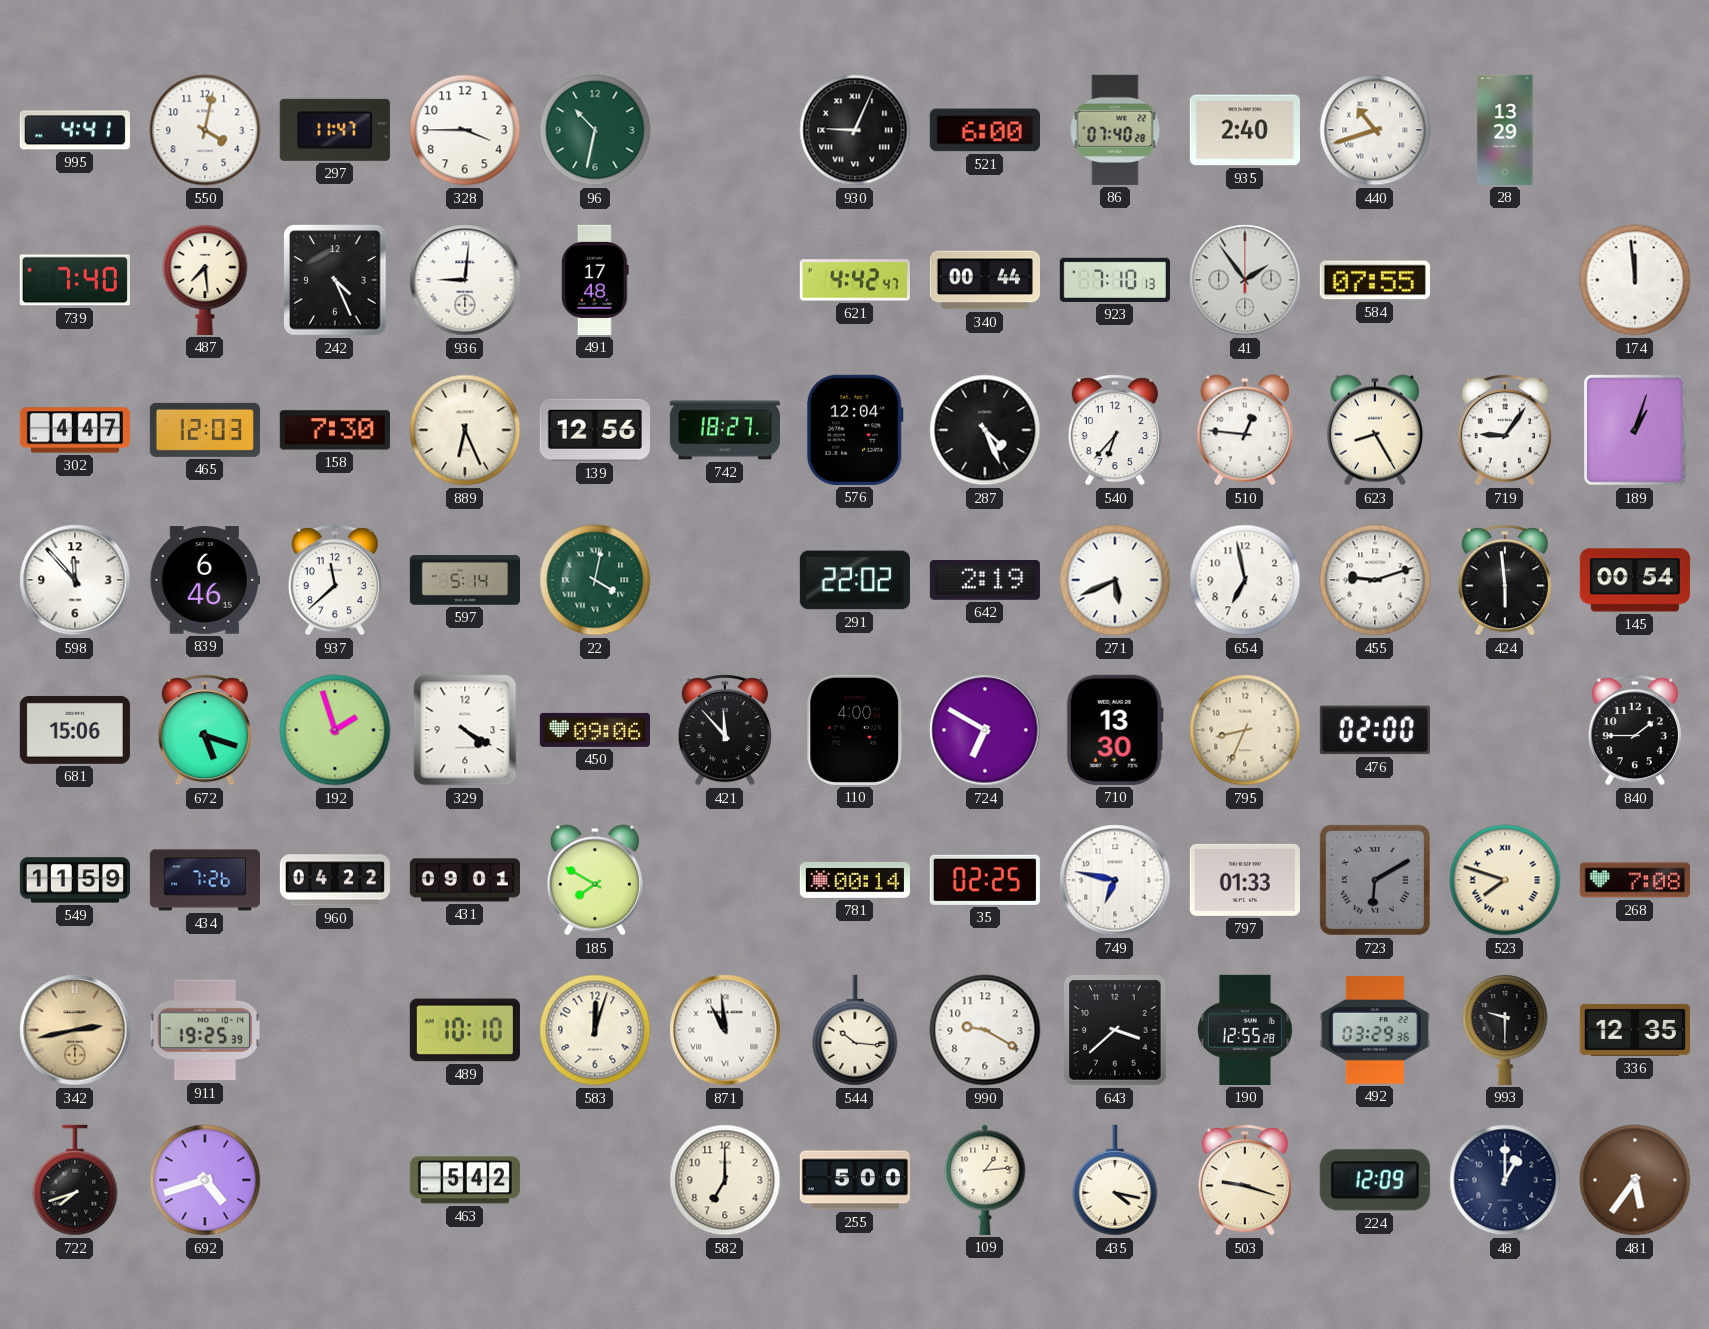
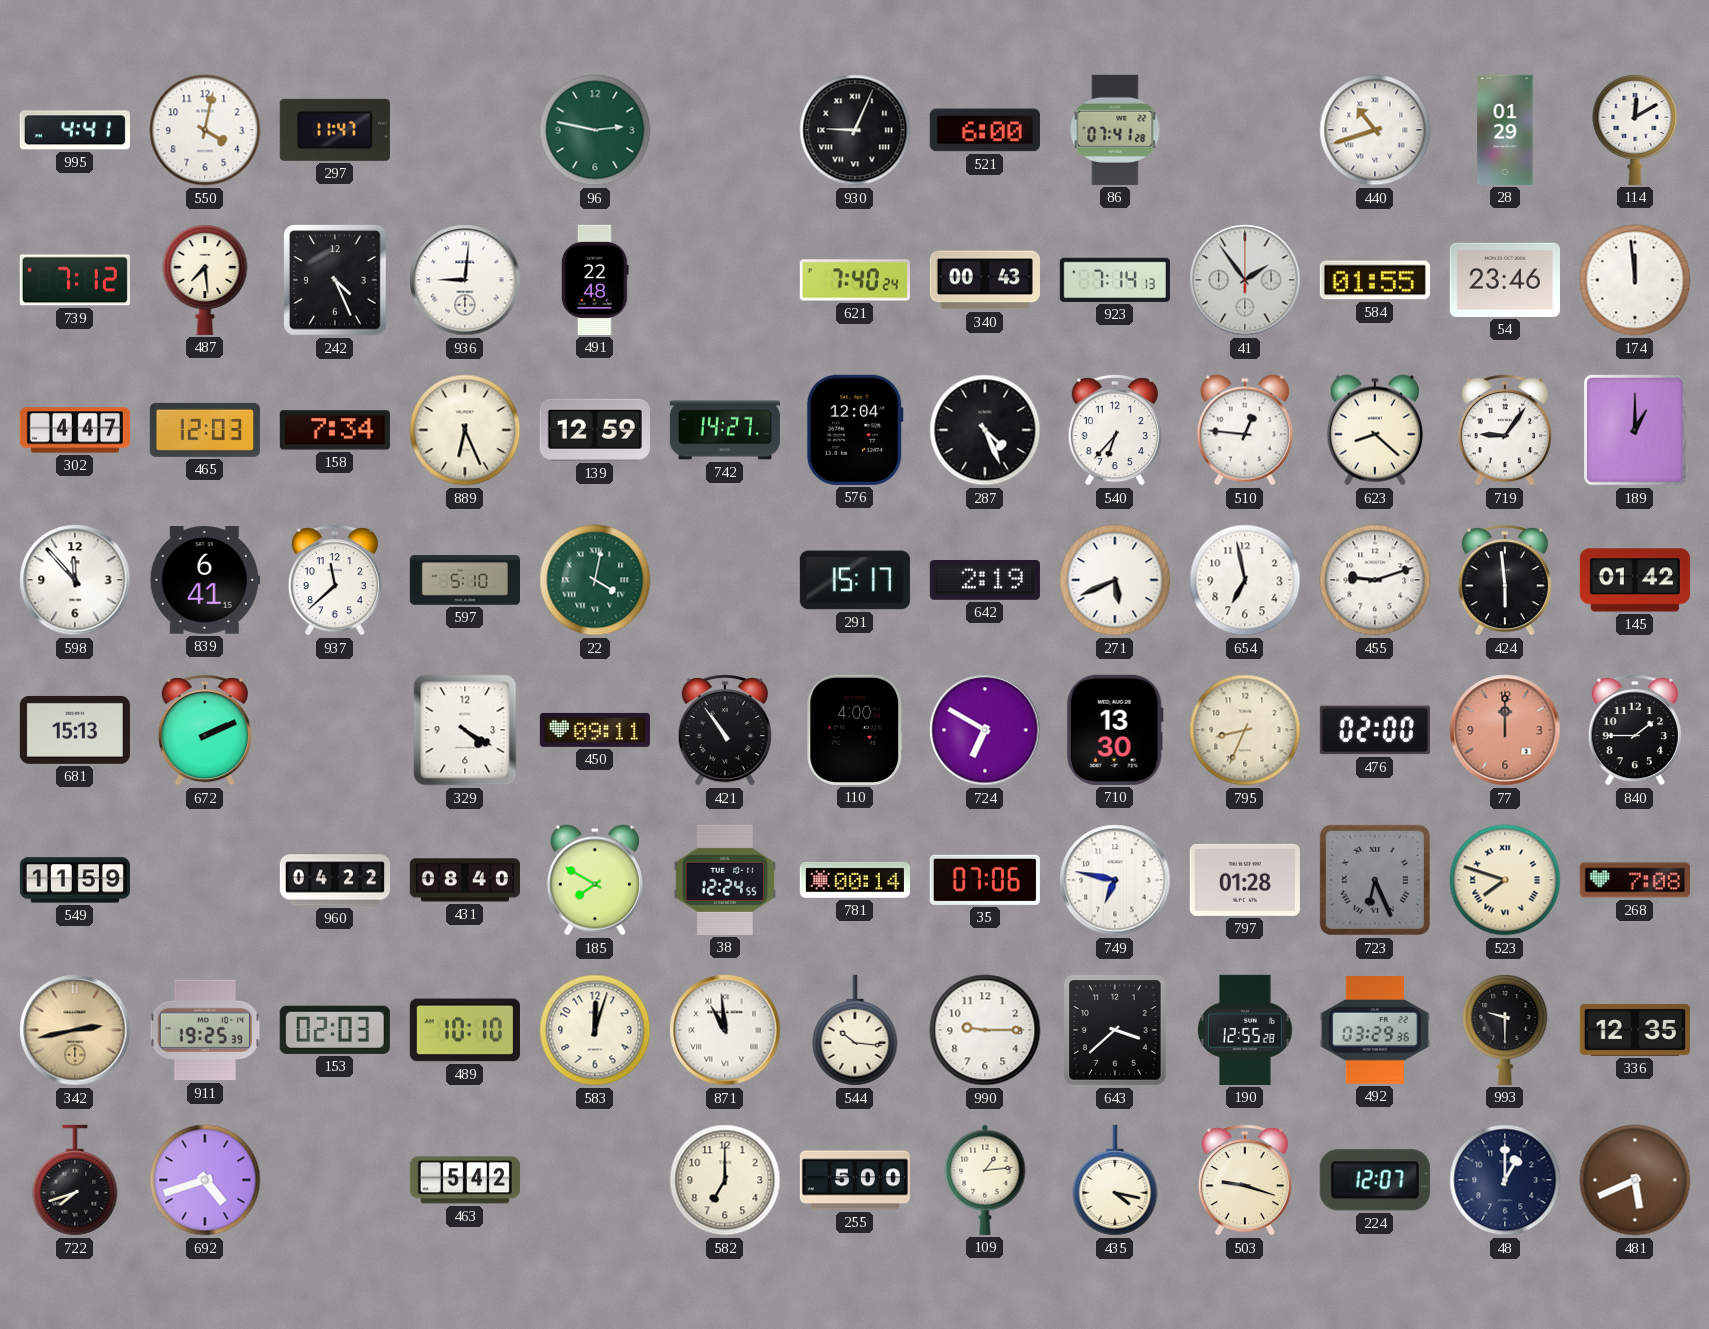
328: 3:45 -> none (465, 130)
96: 10:32 -> 2:47 (595, 130)
86: 07:40 -> 07:41 (1115, 130)
935: 2:40 -> none (1245, 130)
28: 13:29 -> 01:29 (1505, 130)
114: none -> 12:10 (1635, 129)
739: 7:40 -> 7:12 (75, 280)
491: 17:48 -> 22:48 (595, 280)
621: 4:42 -> 7:40 (855, 280)
340: 00:44 -> 00:43 (985, 280)
923: 7:10 -> 7:14 (1115, 280)
584: 07:55 -> 01:55 (1375, 280)
54: none -> 23:46 (1505, 280)
158: 7:30 -> 7:34 (335, 430)
139: 12:56 -> 12:59 (595, 430)
742: 18:27 -> 14:27 (725, 430)
623: 8:25 -> 8:22 (1375, 430)
189: 1:03 -> 1:00 (1635, 430)
839: 6:46 -> 6:41 (205, 580)
597: 5:14 -> 5:10 (464, 580)
291: 22:02 -> 15:17 (855, 580)
145: 00:54 -> 01:42 (1635, 580)
681: 15:06 -> 15:13 (75, 730)
672: 5:18 -> 2:11 (205, 731)
192: 1:57 -> none (335, 730)
450: 09:06 -> 09:11 (595, 730)
421: 11:53 -> 10:54 (725, 731)
77: none -> 12:00 (1505, 730)
434: 7:26 -> none (205, 880)
431: 09:01 -> 08:40 (465, 880)
38: none -> 12:24 (724, 880)
35: 02:25 -> 07:06 (985, 880)
797: 01:33 -> 01:28 (1245, 880)
723: 6:10 -> 6:26 (1375, 880)
153: none -> 02:03 (335, 1030)
990: 9:20 -> 9:15 (985, 1030)
224: 12:09 -> 12:07 (1375, 1180)
481: 5:36 -> 5:41 (1635, 1180)
